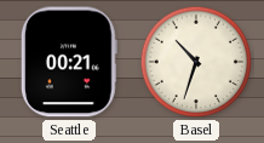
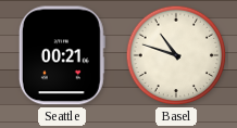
Basel: 10:33 -> 10:48 (176, 55)
